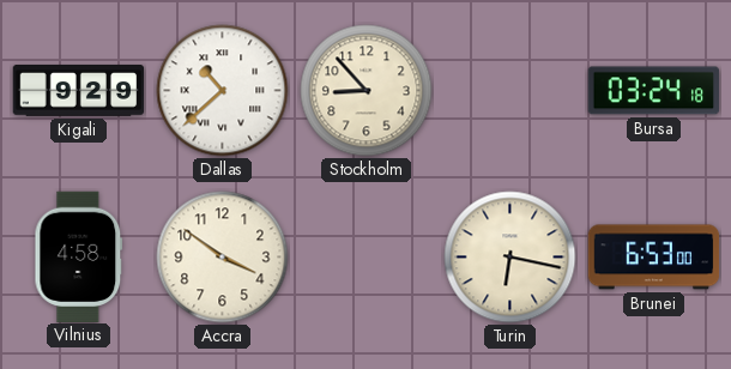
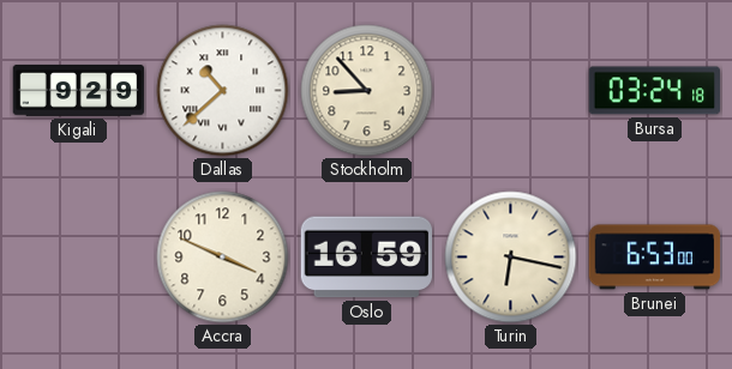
Vilnius: 4:58 -> none (79, 256)
Accra: 3:51 -> 3:49 (223, 258)
Oslo: none -> 16:59 (366, 258)
